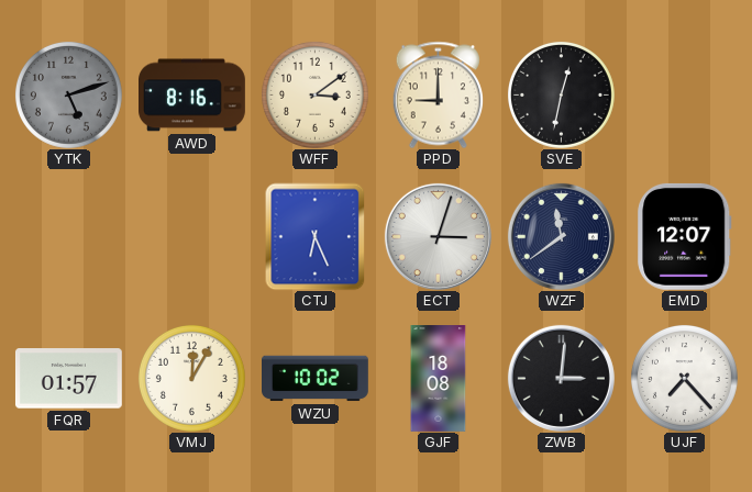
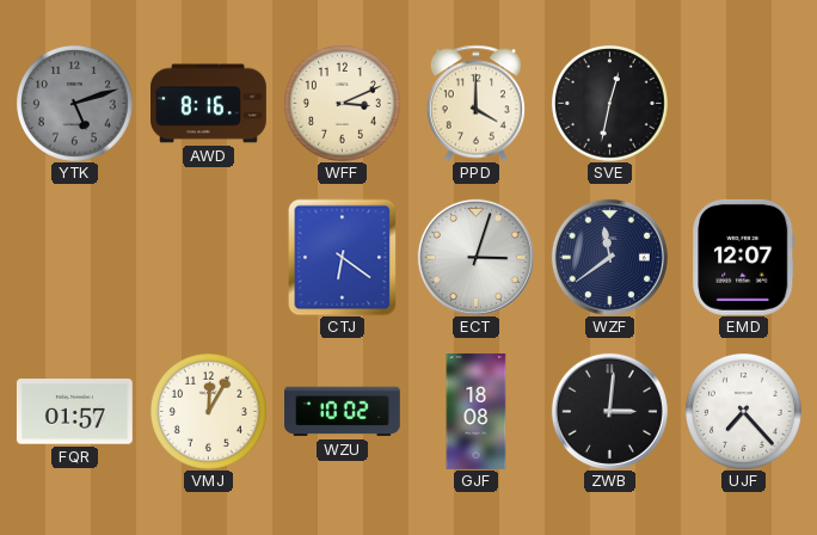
WFF: 3:09 -> 3:11 (342, 103)
PPD: 9:00 -> 4:00 (475, 103)
CTJ: 6:26 -> 6:21 (343, 257)
